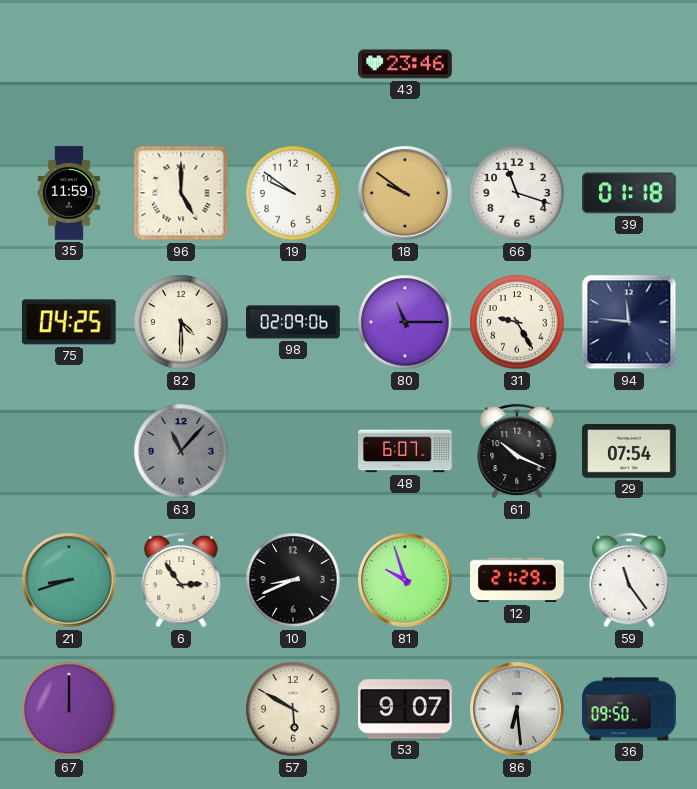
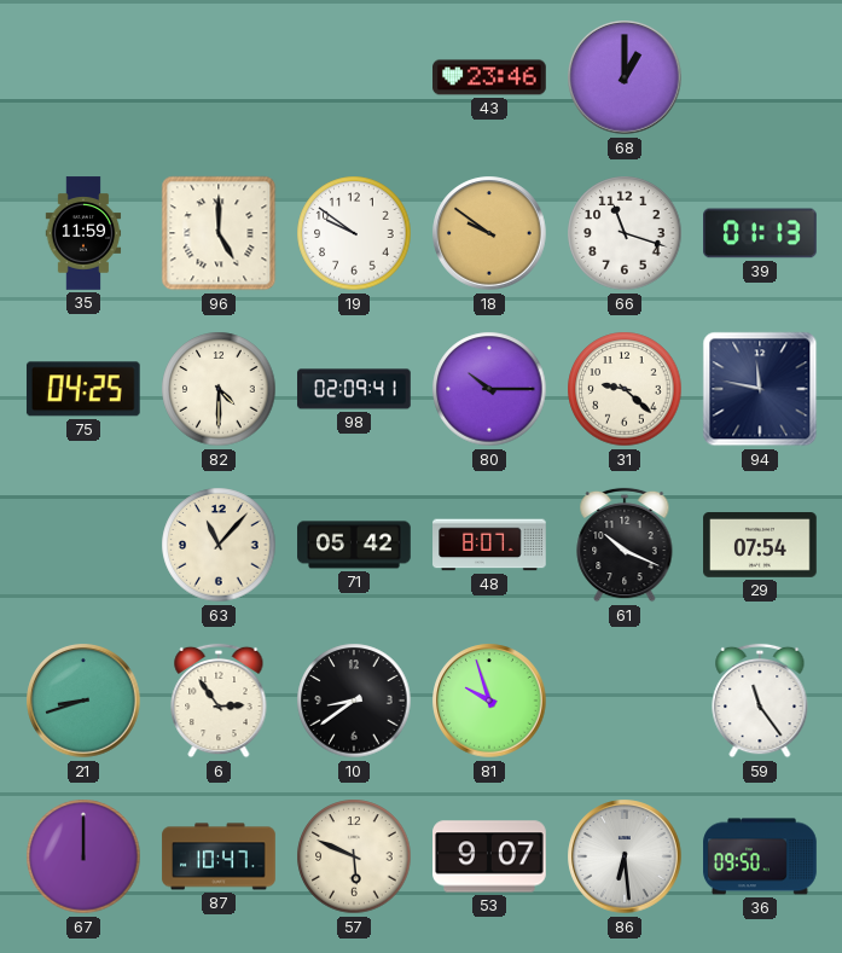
68: none -> 1:00 (625, 77)
39: 01:18 -> 01:13 (761, 233)
98: 02:09:06 -> 02:09:41 (354, 389)
80: 11:15 -> 10:15 (489, 389)
31: 9:25 -> 9:22 (625, 389)
94: 11:46 -> 11:47 (760, 389)
63 dial: grey -> cream (219, 545)
71: none -> 05:42 (354, 545)
48: 6:07 -> 8:07 (489, 545)
10: 8:41 -> 8:39 (354, 701)
12: 21:29 -> none (517, 580)
87: none -> 10:47 (219, 856)
57: 5:50 -> 5:49 (354, 856)
